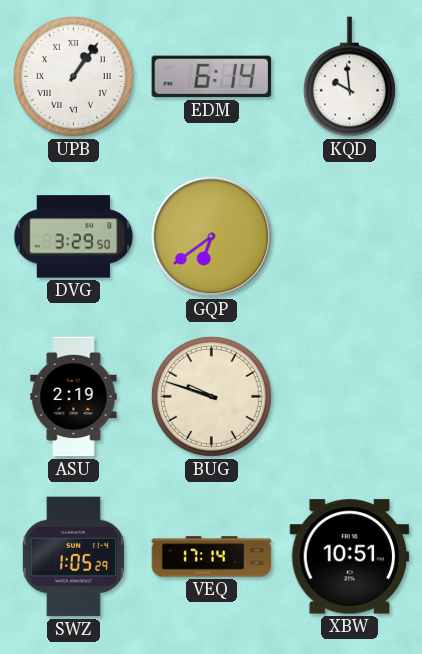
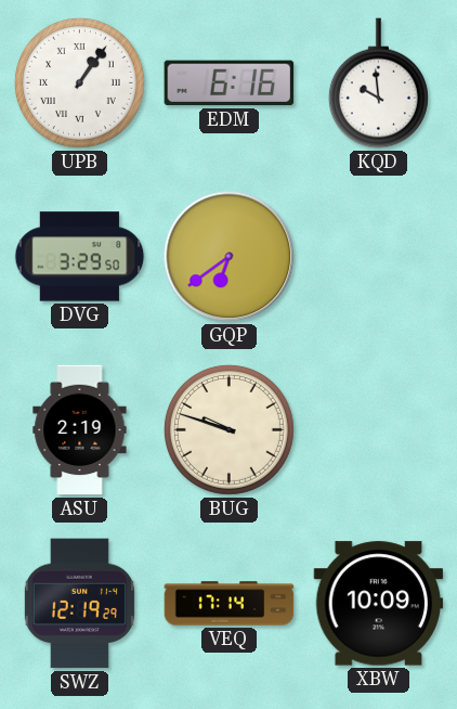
EDM: 6:14 -> 6:16 (230, 83)
SWZ: 1:05 -> 12:19 (79, 604)
XBW: 10:51 -> 10:09 (379, 604)
